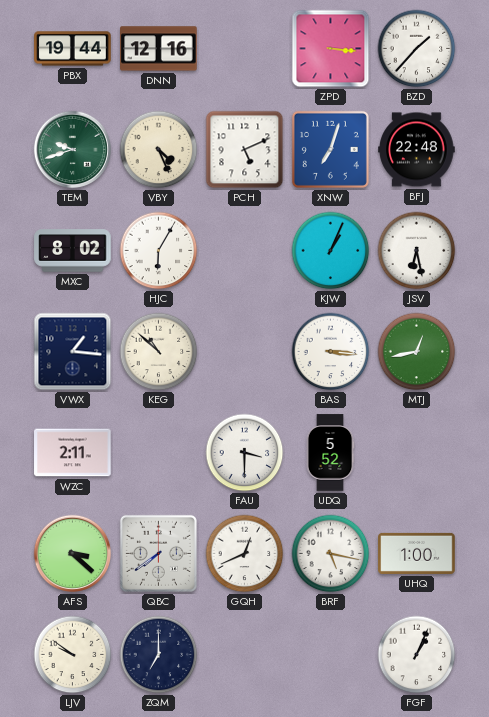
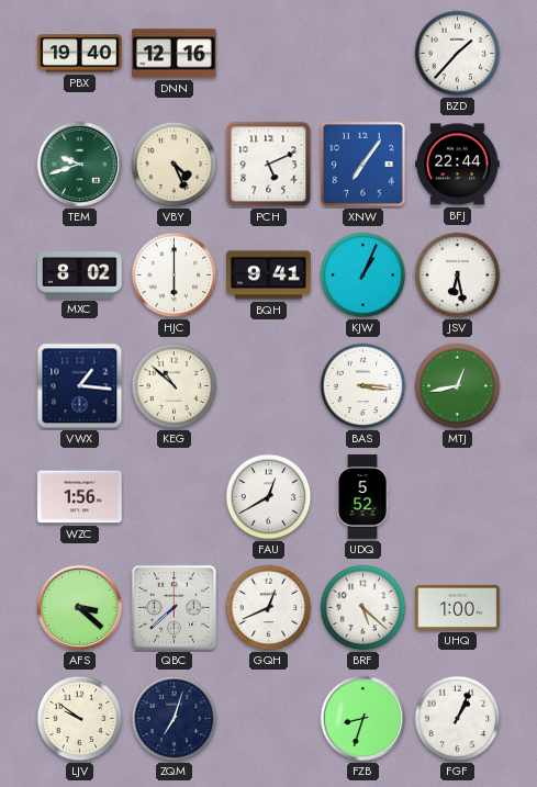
PBX: 19:44 -> 19:40 (80, 54)
ZPD: 3:16 -> none (331, 49)
XNW: 7:03 -> 7:06 (362, 164)
BFJ: 22:48 -> 22:44 (458, 165)
HJC: 6:05 -> 6:00 (175, 276)
BQH: none -> 9:41 (269, 276)
WZC: 2:11 -> 1:56 (80, 497)
FAU: 3:30 -> 12:40 (269, 497)
QBC: 7:39 -> 7:38 (174, 607)
BRF: 5:17 -> 5:22 (363, 608)
ZQM: 7:00 -> 7:03 (175, 719)
FZB: none -> 8:33 (363, 719)
